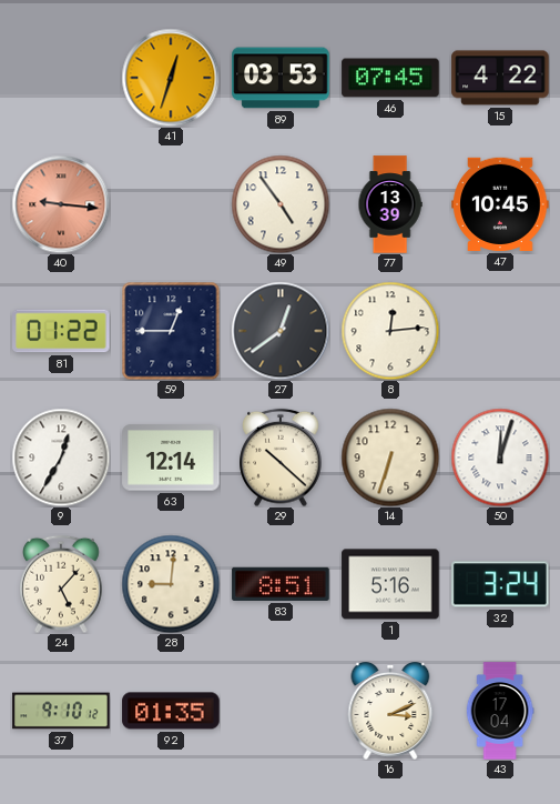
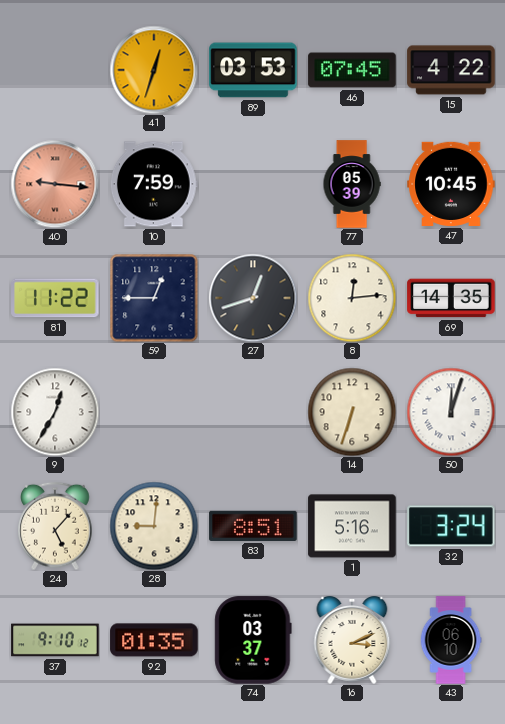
10: none -> 7:59 (154, 184)
49: 4:54 -> none (281, 204)
77: 13:39 -> 05:39 (352, 184)
81: 01:22 -> 11:22 (55, 298)
27: 12:39 -> 12:42 (253, 298)
69: none -> 14:35 (451, 298)
63: 12:14 -> none (171, 458)
29: 10:22 -> none (281, 458)
74: none -> 03:37 (253, 640)
43: 17:04 -> 06:10 (451, 640)
